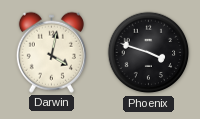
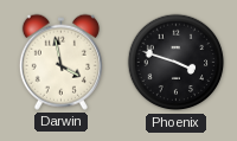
Darwin: 4:02 -> 3:58 (60, 62)
